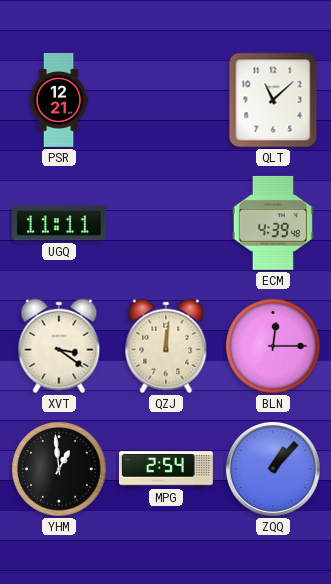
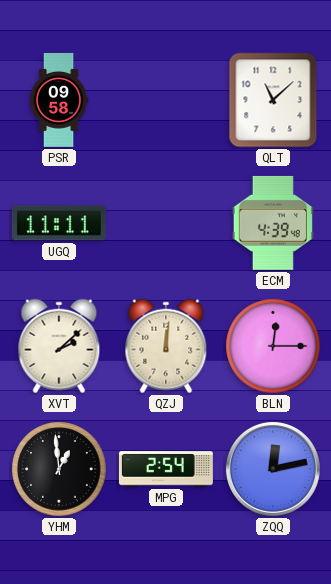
PSR: 12:21 -> 09:58 (59, 100)
XVT: 3:21 -> 2:08 (59, 346)
ZQQ: 1:07 -> 12:13 (273, 469)
